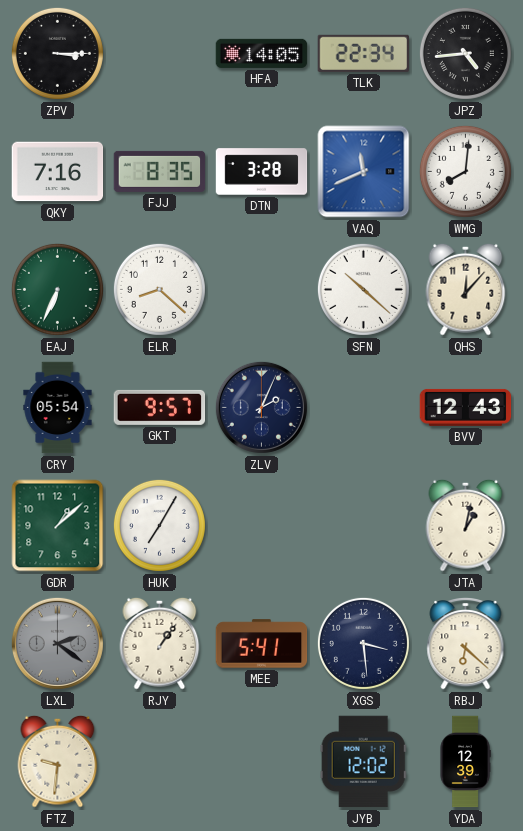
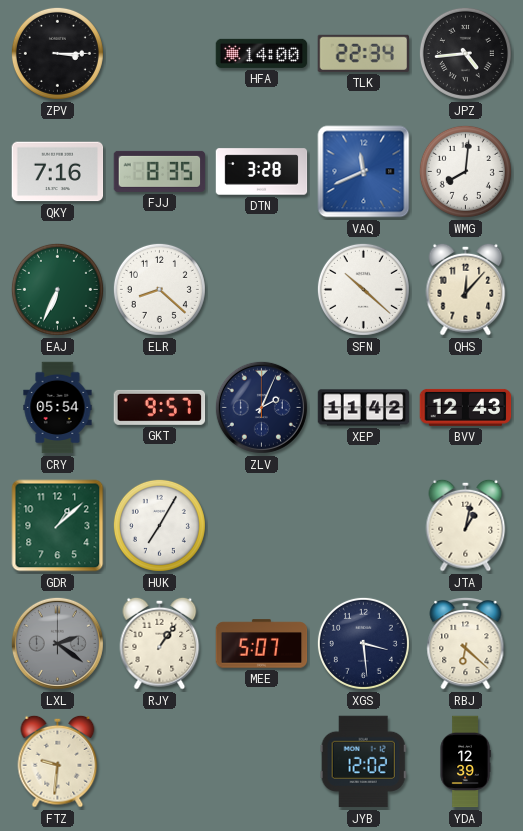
HFA: 14:05 -> 14:00 (262, 53)
XEP: none -> 11:42 (364, 408)
MEE: 5:41 -> 5:07 (262, 644)
